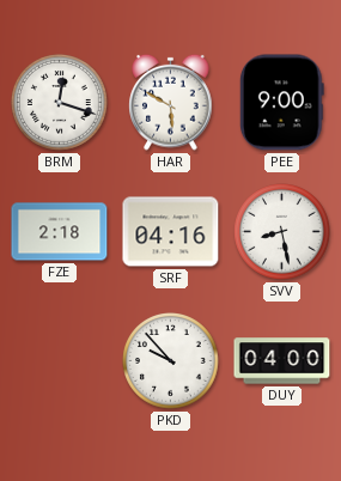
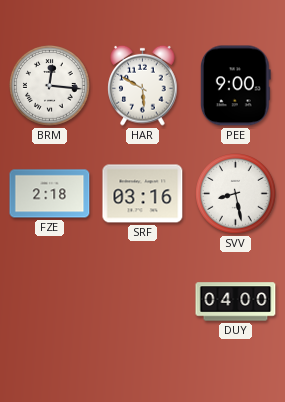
BRM: 12:18 -> 12:16 (50, 86)
SRF: 04:16 -> 03:16 (143, 194)
PKD: 9:53 -> none (171, 361)
